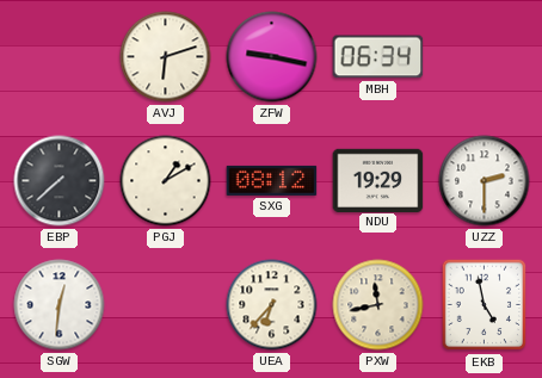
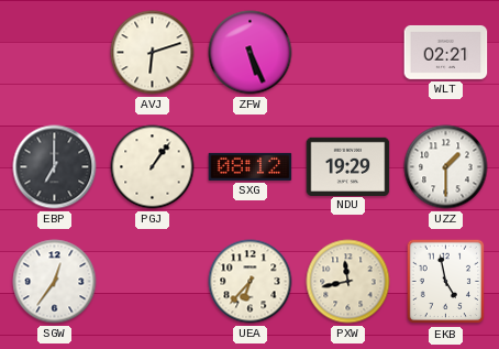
ZFW: 9:17 -> 5:26 (251, 53)
MBH: 06:34 -> none (378, 57)
WLT: none -> 02:21 (446, 52)
EBP: 7:38 -> 7:00 (55, 167)
PGJ: 1:10 -> 1:06 (153, 167)
UZZ: 2:30 -> 1:30 (446, 167)
SGW: 12:31 -> 12:36 (55, 282)
